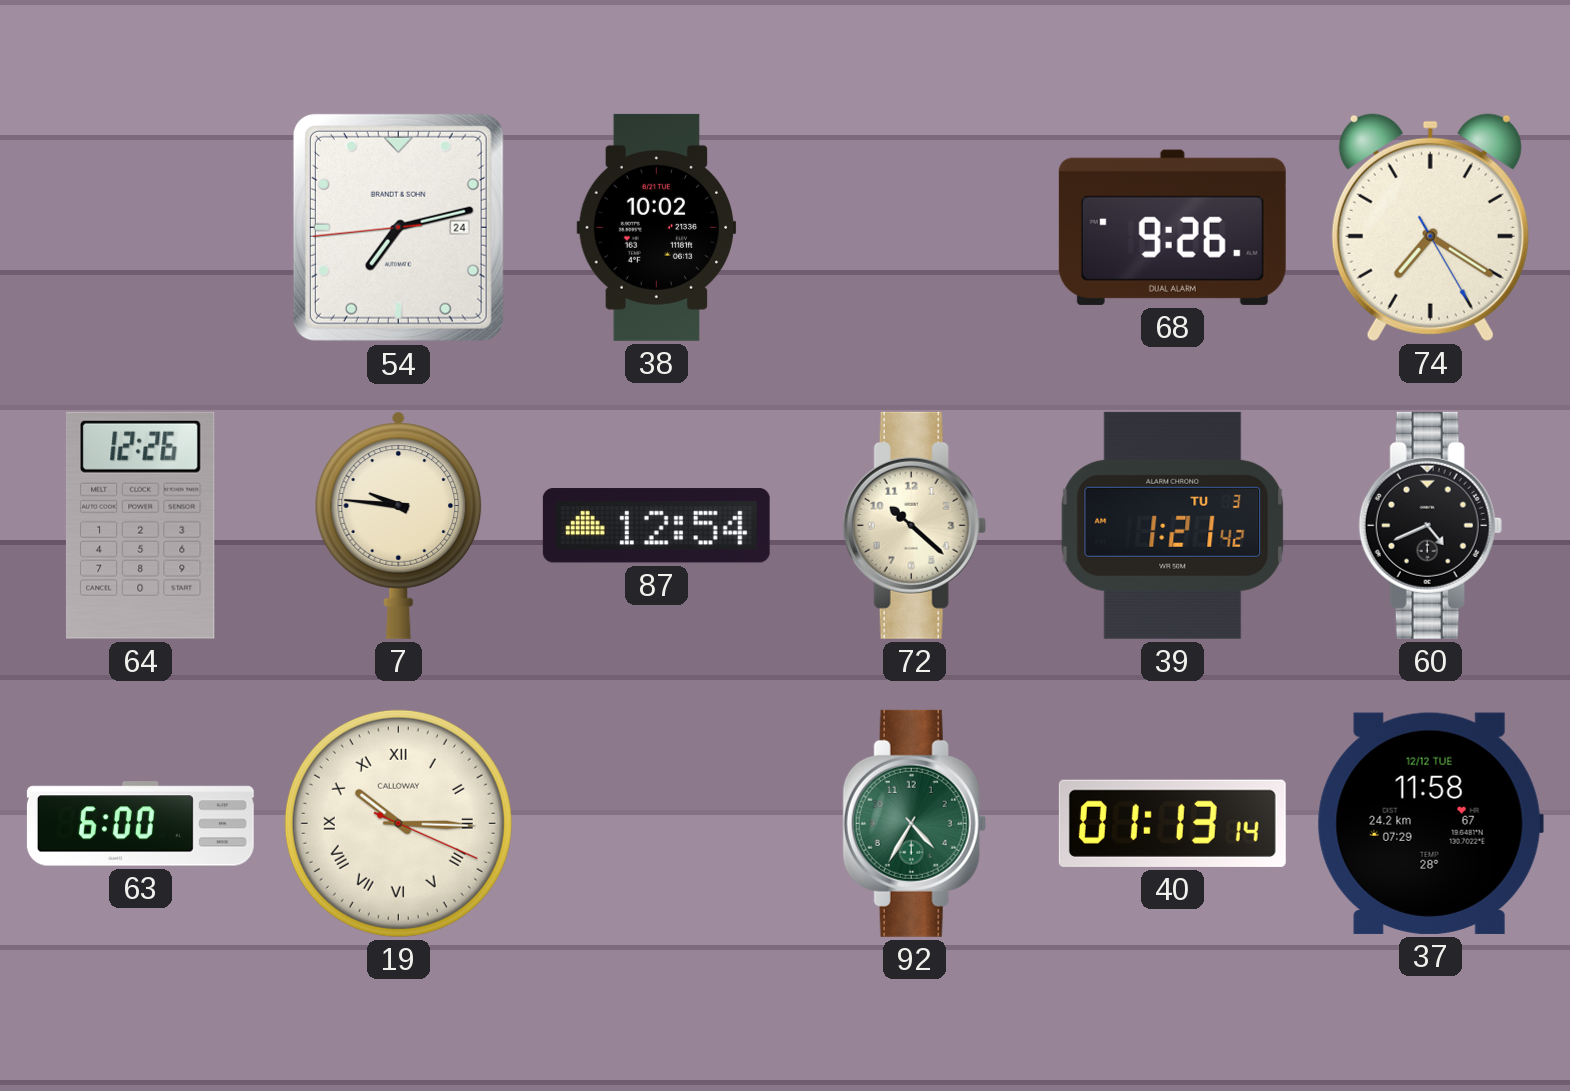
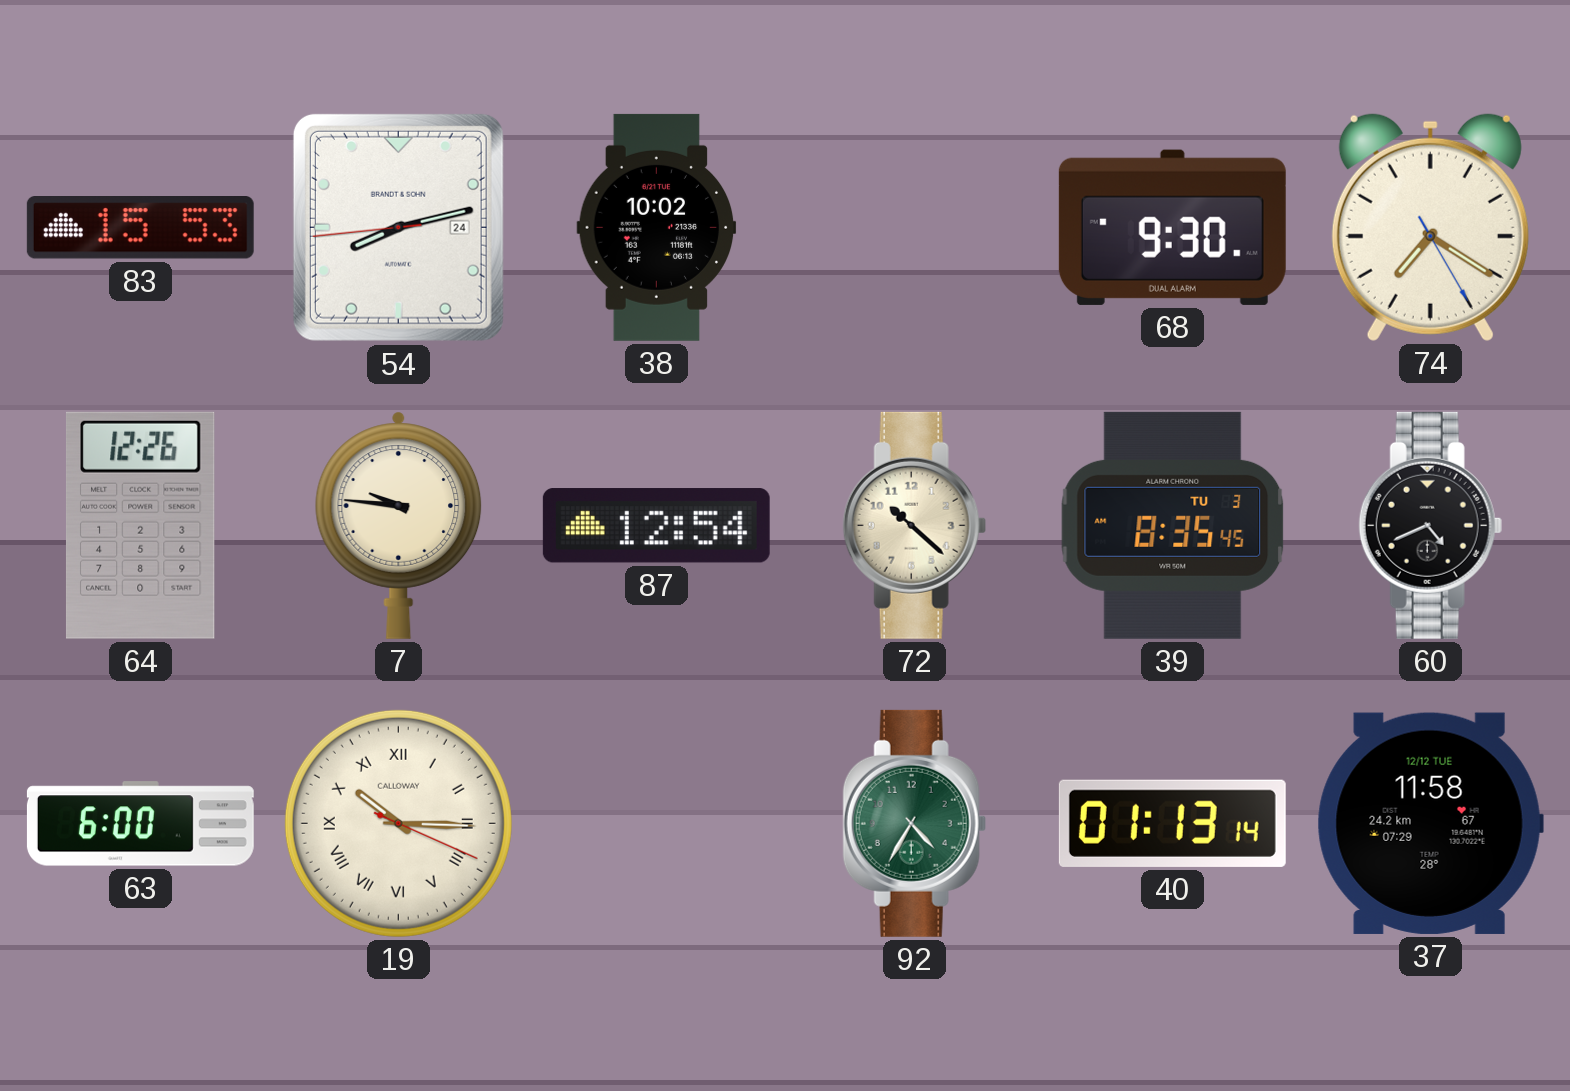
83: none -> 15:53 (140, 227)
54: 7:12 -> 8:12 (398, 227)
68: 9:26 -> 9:30 (1172, 227)
39: 1:21 -> 8:35 (1173, 525)
